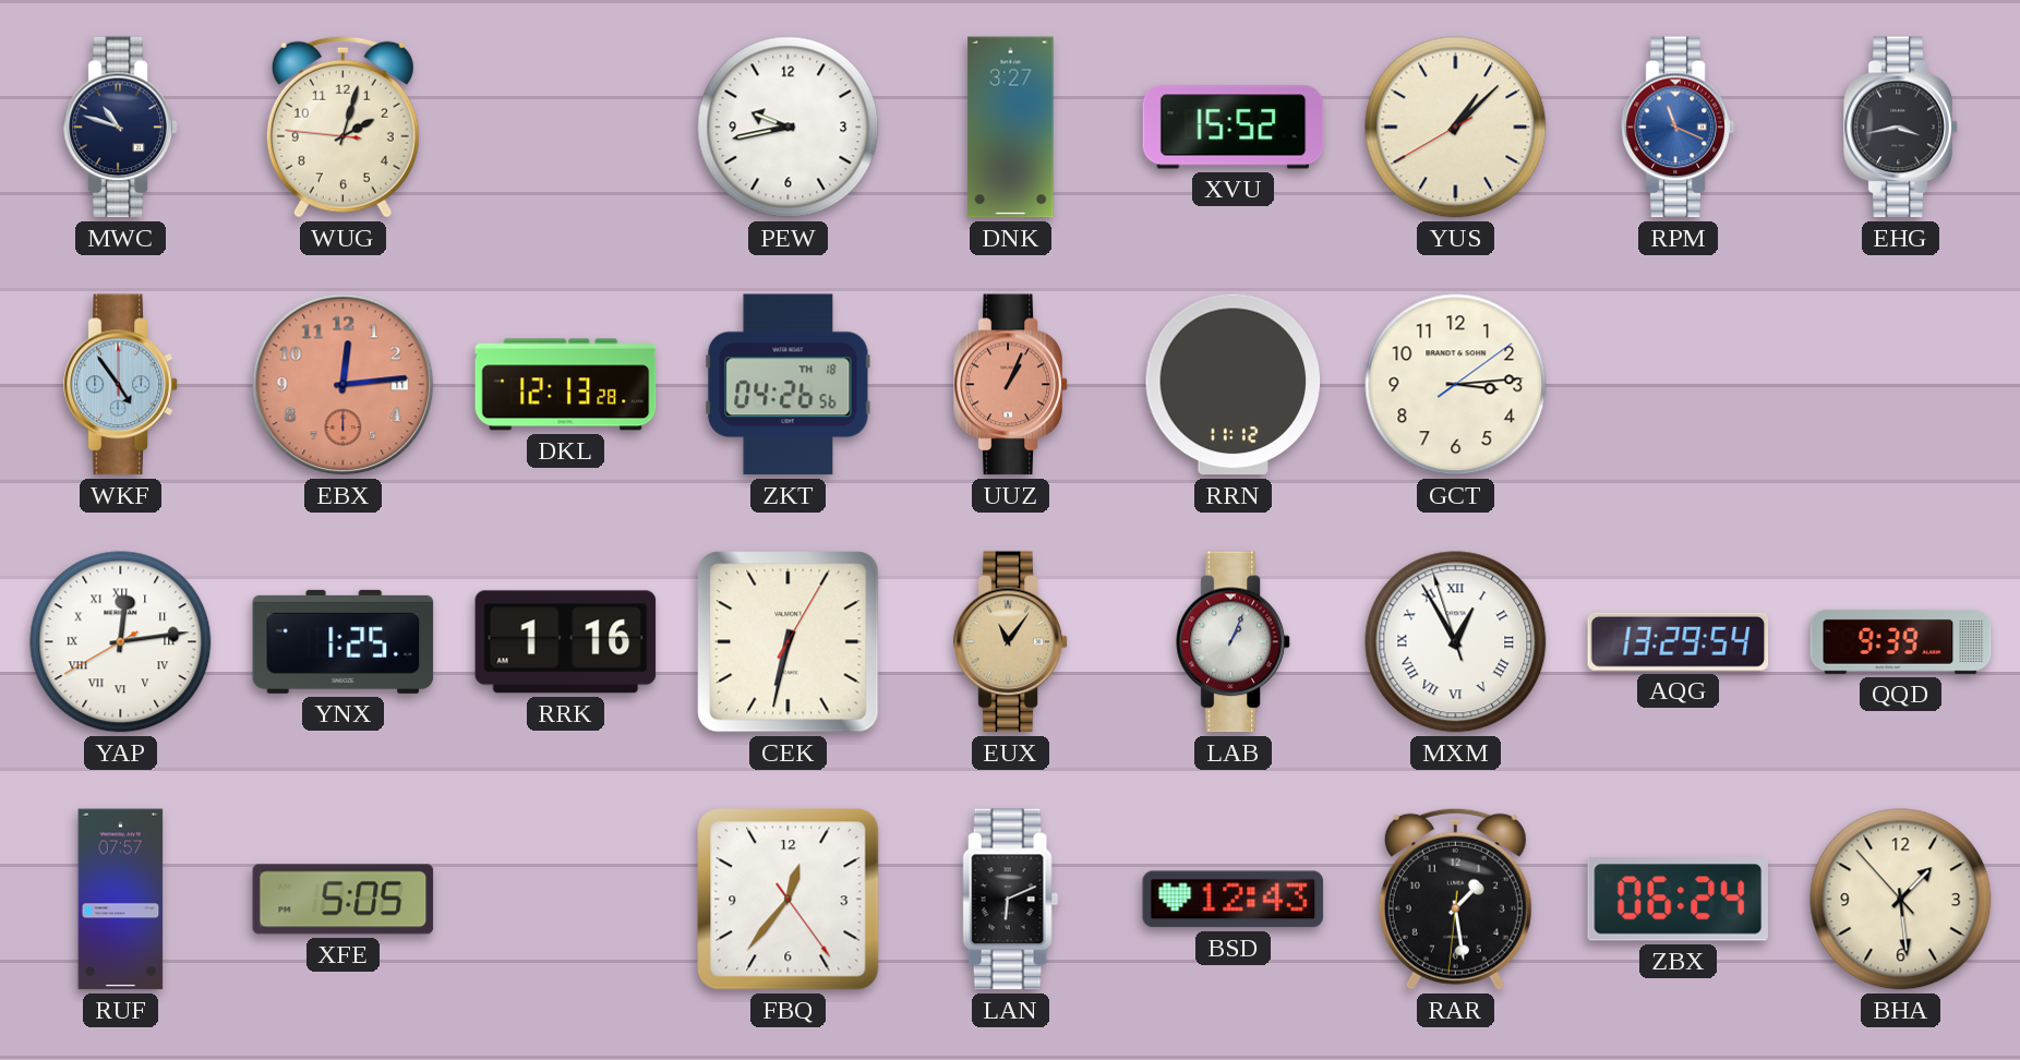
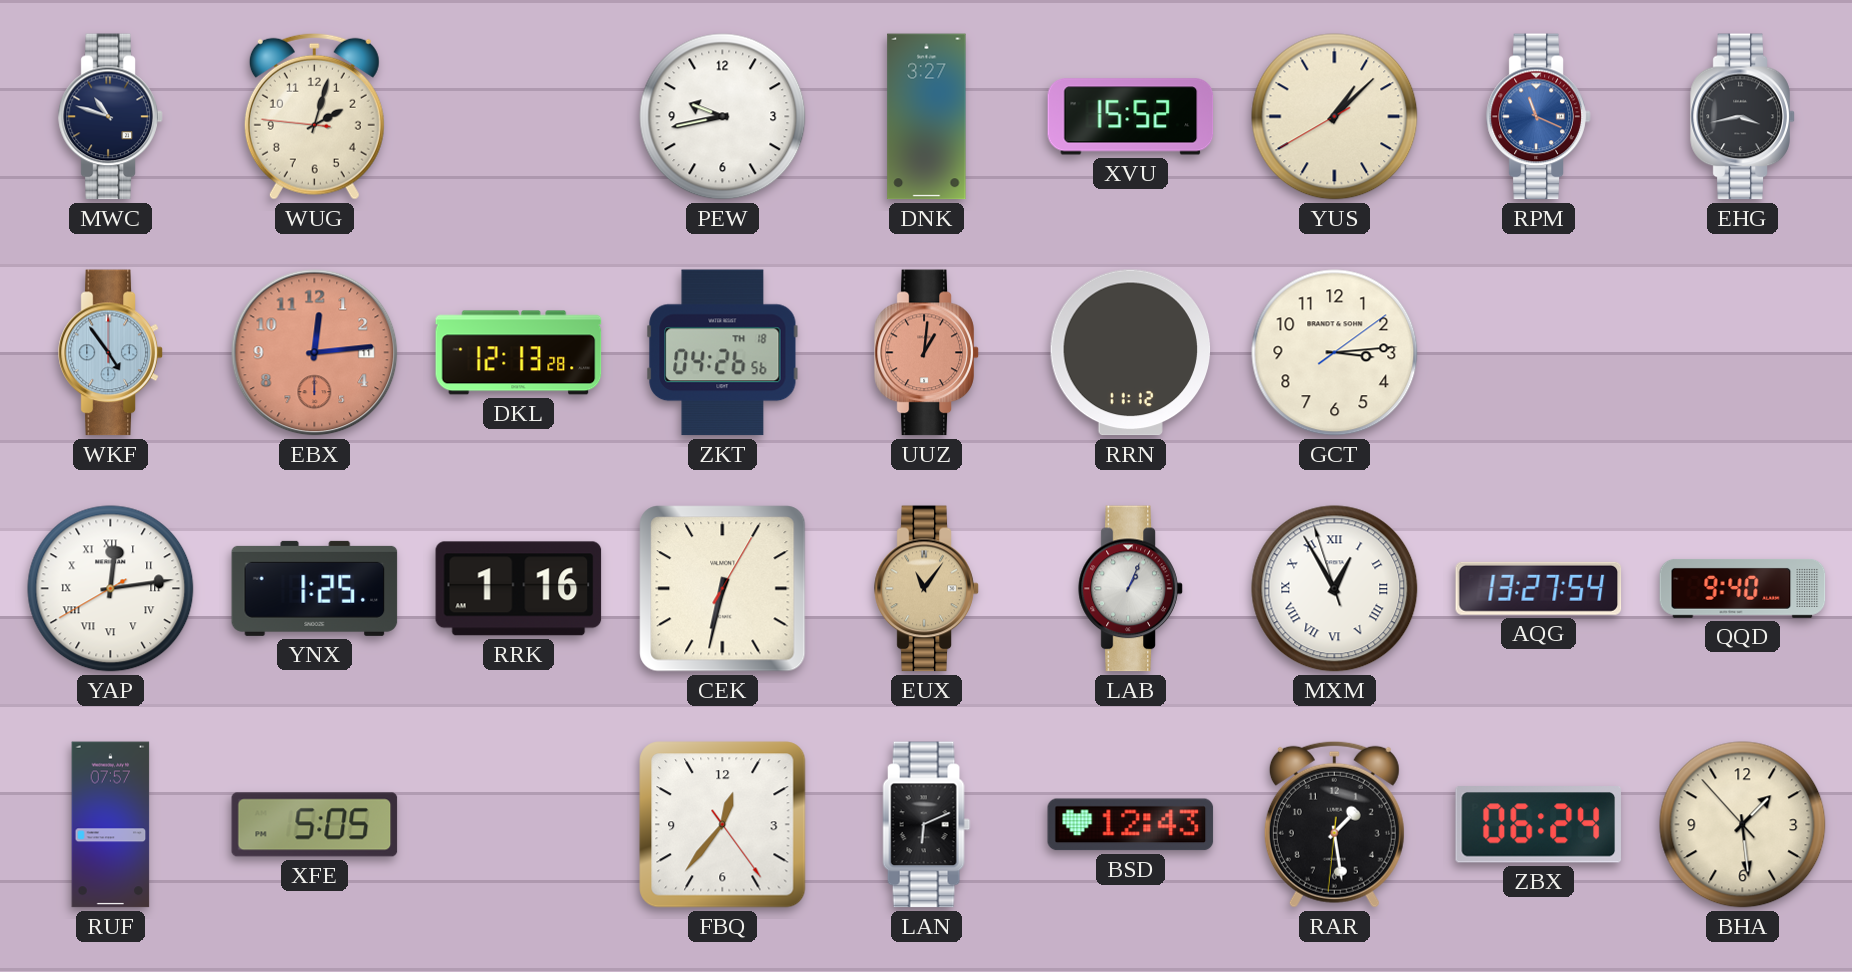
UUZ: 1:04 -> 1:01 (927, 353)
AQG: 13:29 -> 13:27 (1539, 588)
QQD: 9:39 -> 9:40 (1743, 588)
